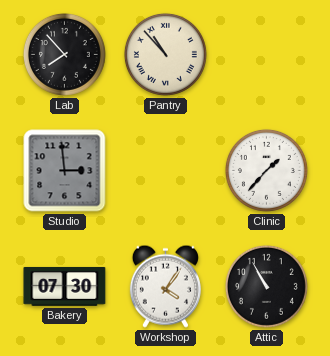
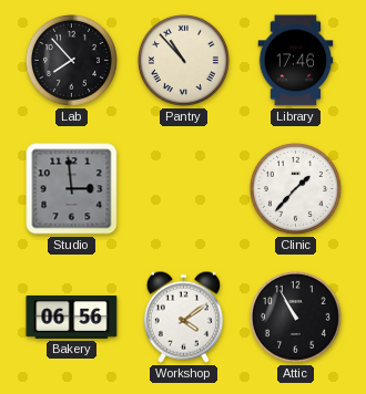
Library: none -> 17:46 (296, 61)
Bakery: 07:30 -> 06:56 (72, 317)
Workshop: 4:06 -> 4:09 (183, 317)
